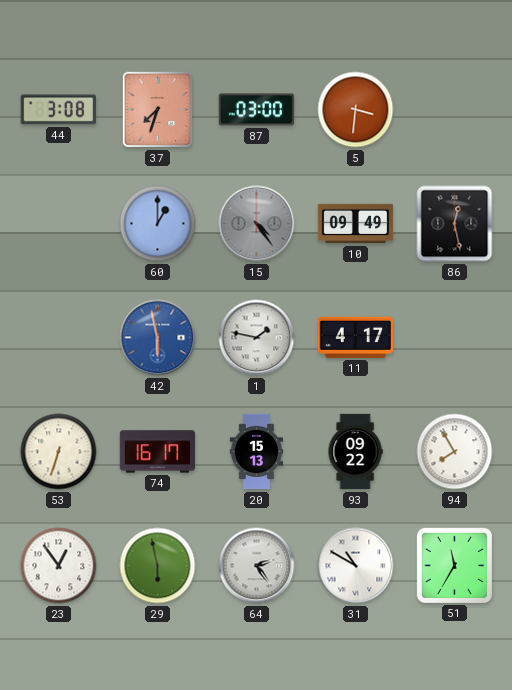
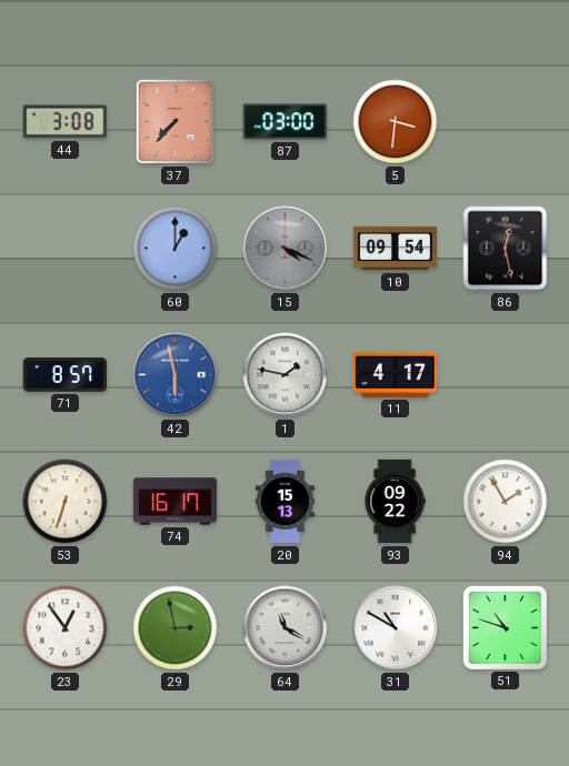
37: 7:33 -> 7:37 (176, 122)
15: 4:24 -> 4:19 (286, 249)
10: 09:49 -> 09:54 (396, 249)
71: none -> 8:57 (66, 375)
94: 7:55 -> 1:55 (506, 502)
29: 5:58 -> 2:58 (176, 628)
64: 2:24 -> 11:20 (286, 628)
51: 11:35 -> 10:48 (505, 627)
